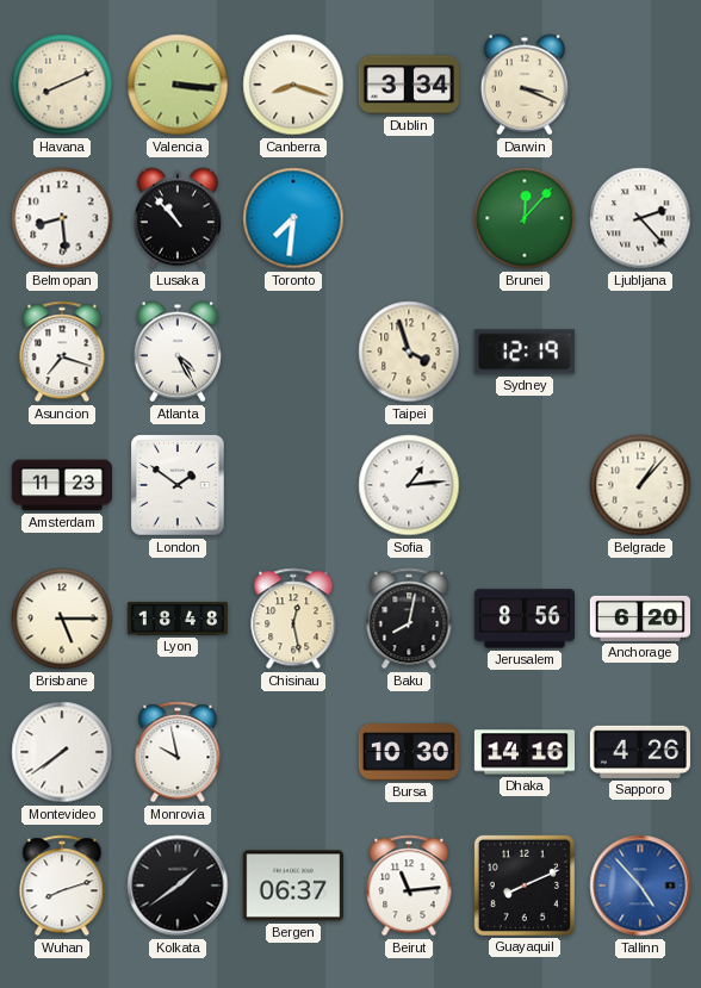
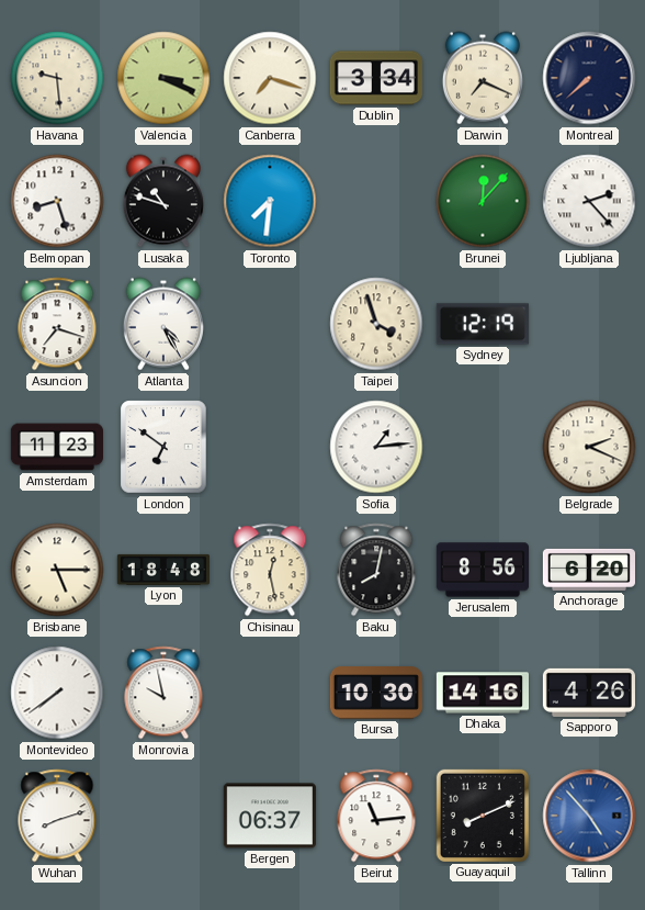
Havana: 8:11 -> 9:29 (57, 78)
Valencia: 3:16 -> 3:19 (163, 78)
Canberra: 8:18 -> 7:18 (270, 78)
Darwin: 3:19 -> 7:19 (483, 78)
Montreal: none -> 7:38 (589, 78)
Belmopan: 8:29 -> 8:27 (57, 201)
Lusaka: 10:53 -> 10:48 (163, 201)
London: 1:51 -> 6:51 (163, 447)
Belgrade: 1:07 -> 2:19 (589, 447)
Kolkata: 1:39 -> none (178, 886)
